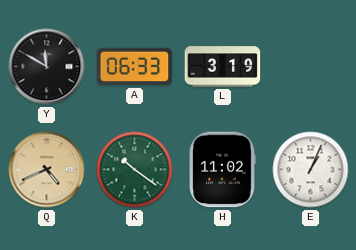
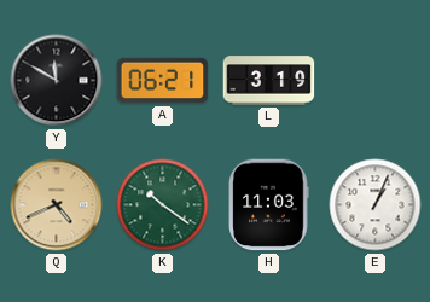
A: 06:33 -> 06:21 (163, 81)
H: 11:02 -> 11:03 (268, 205)
